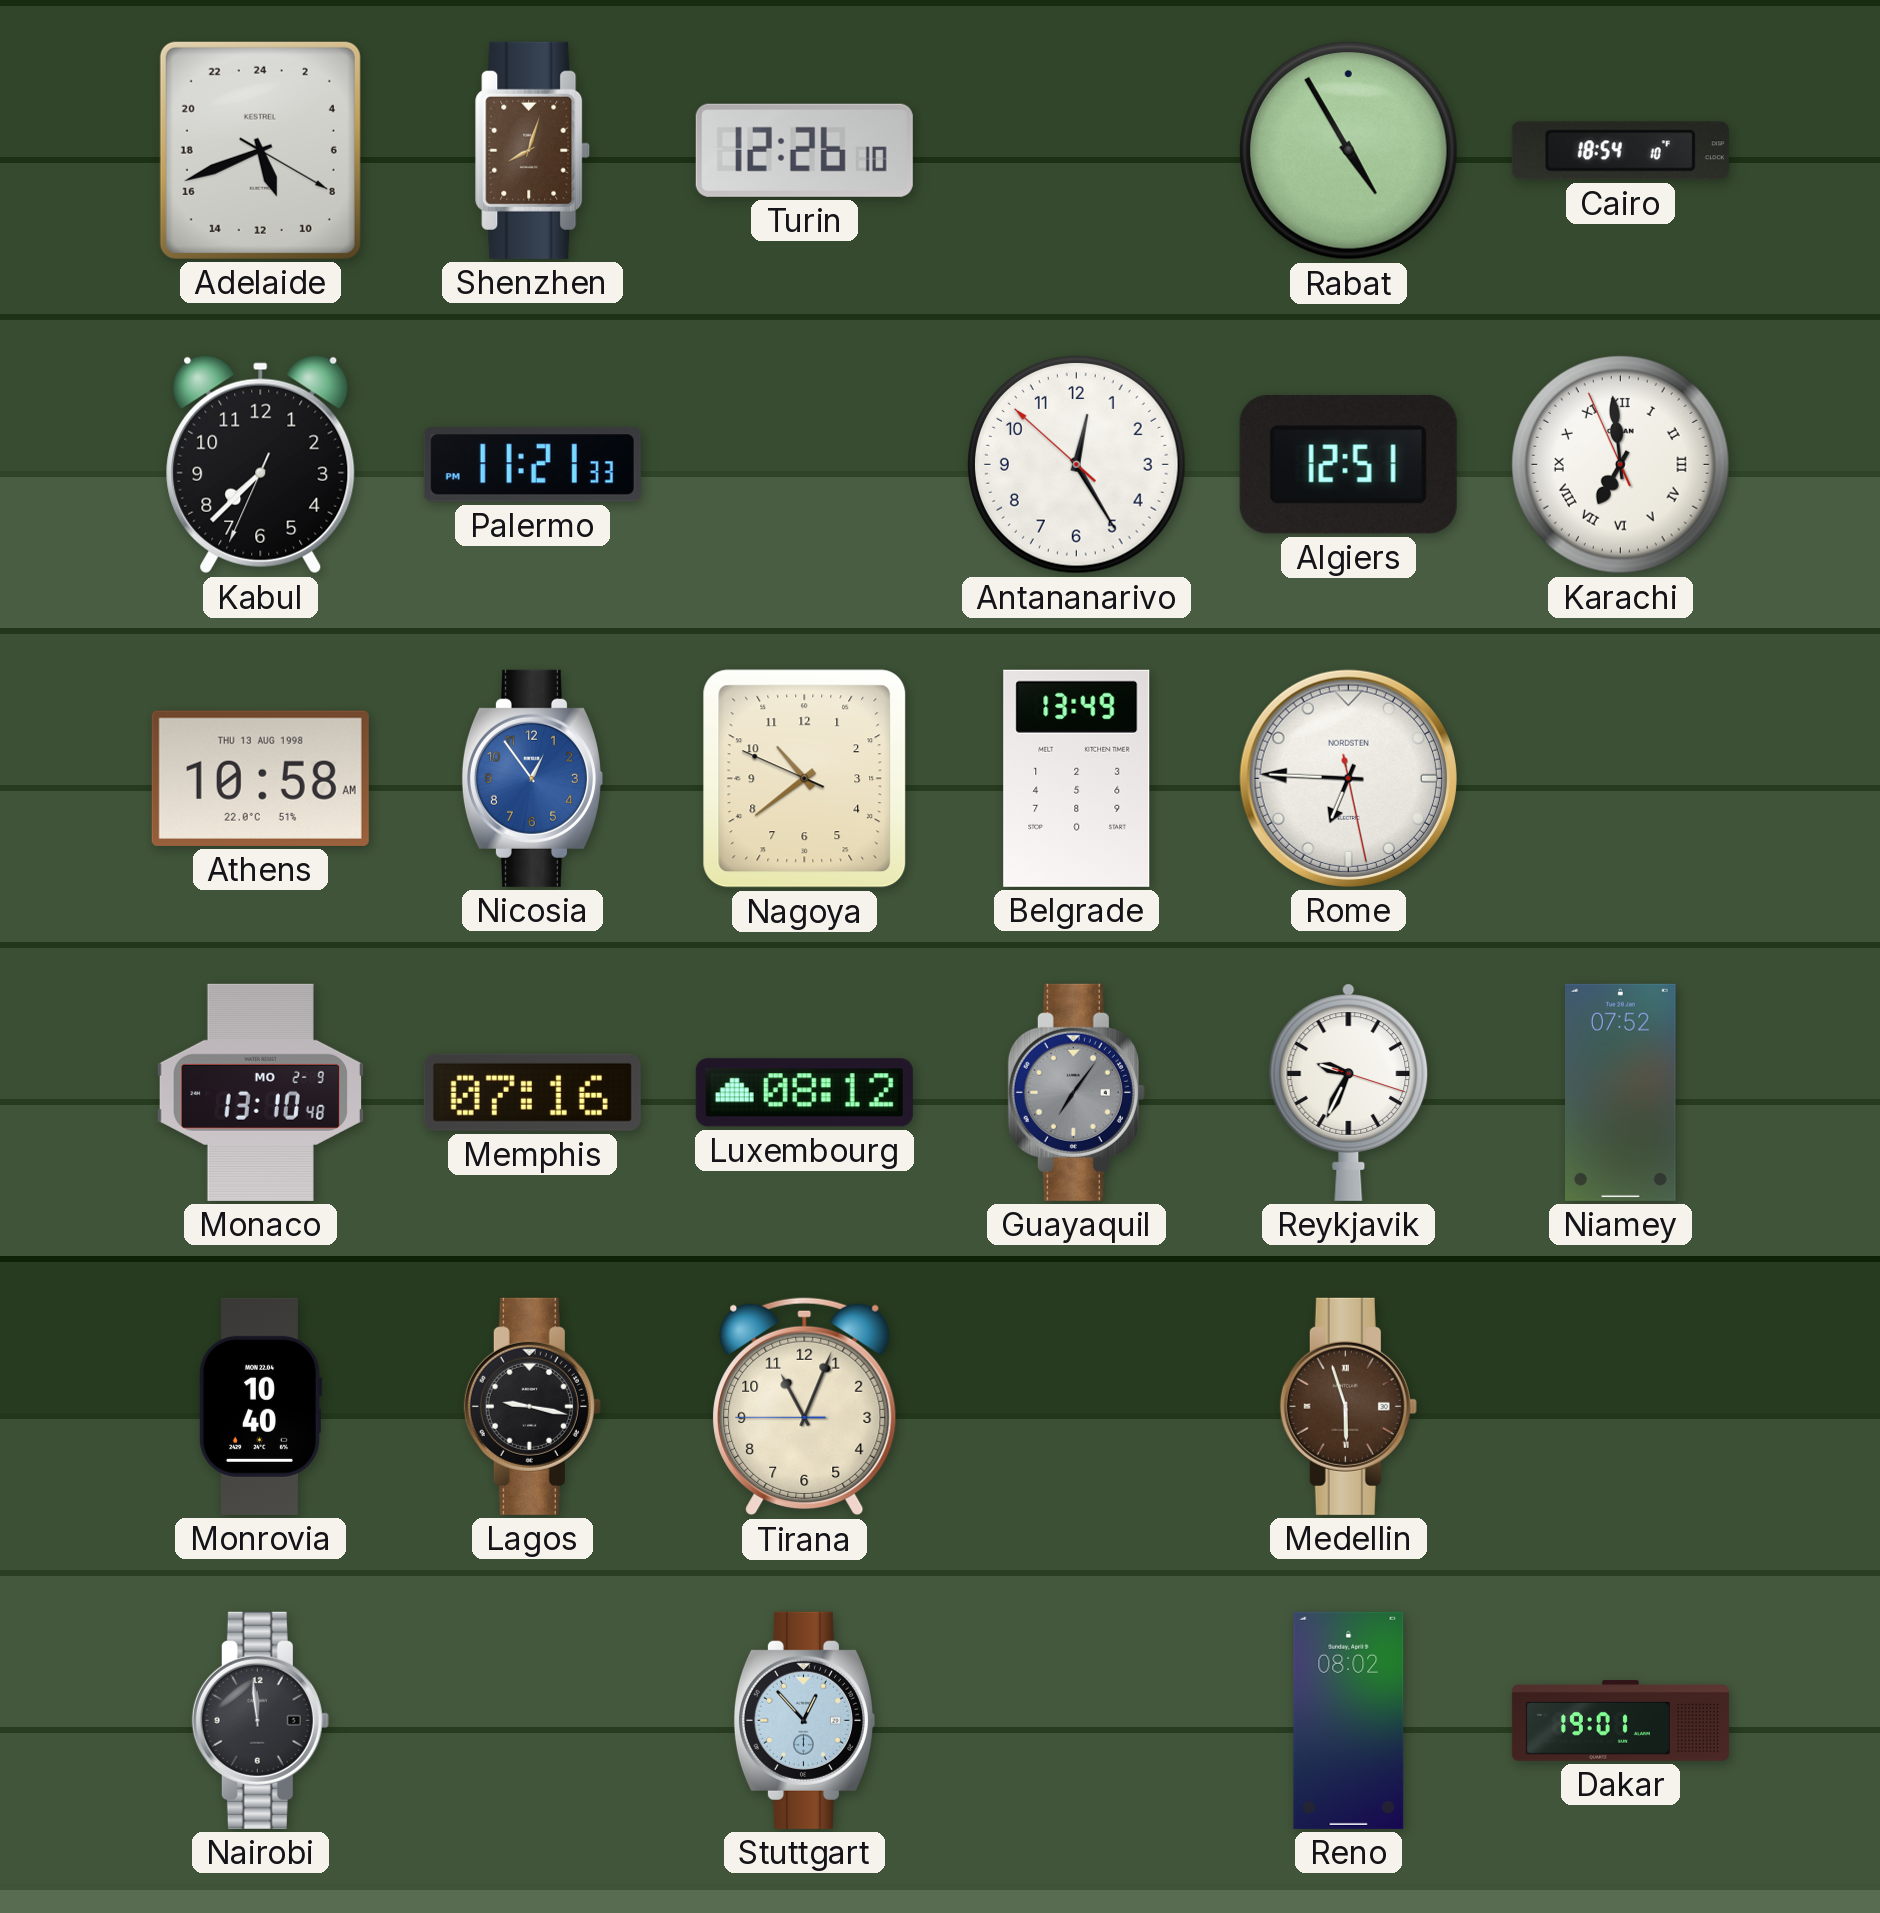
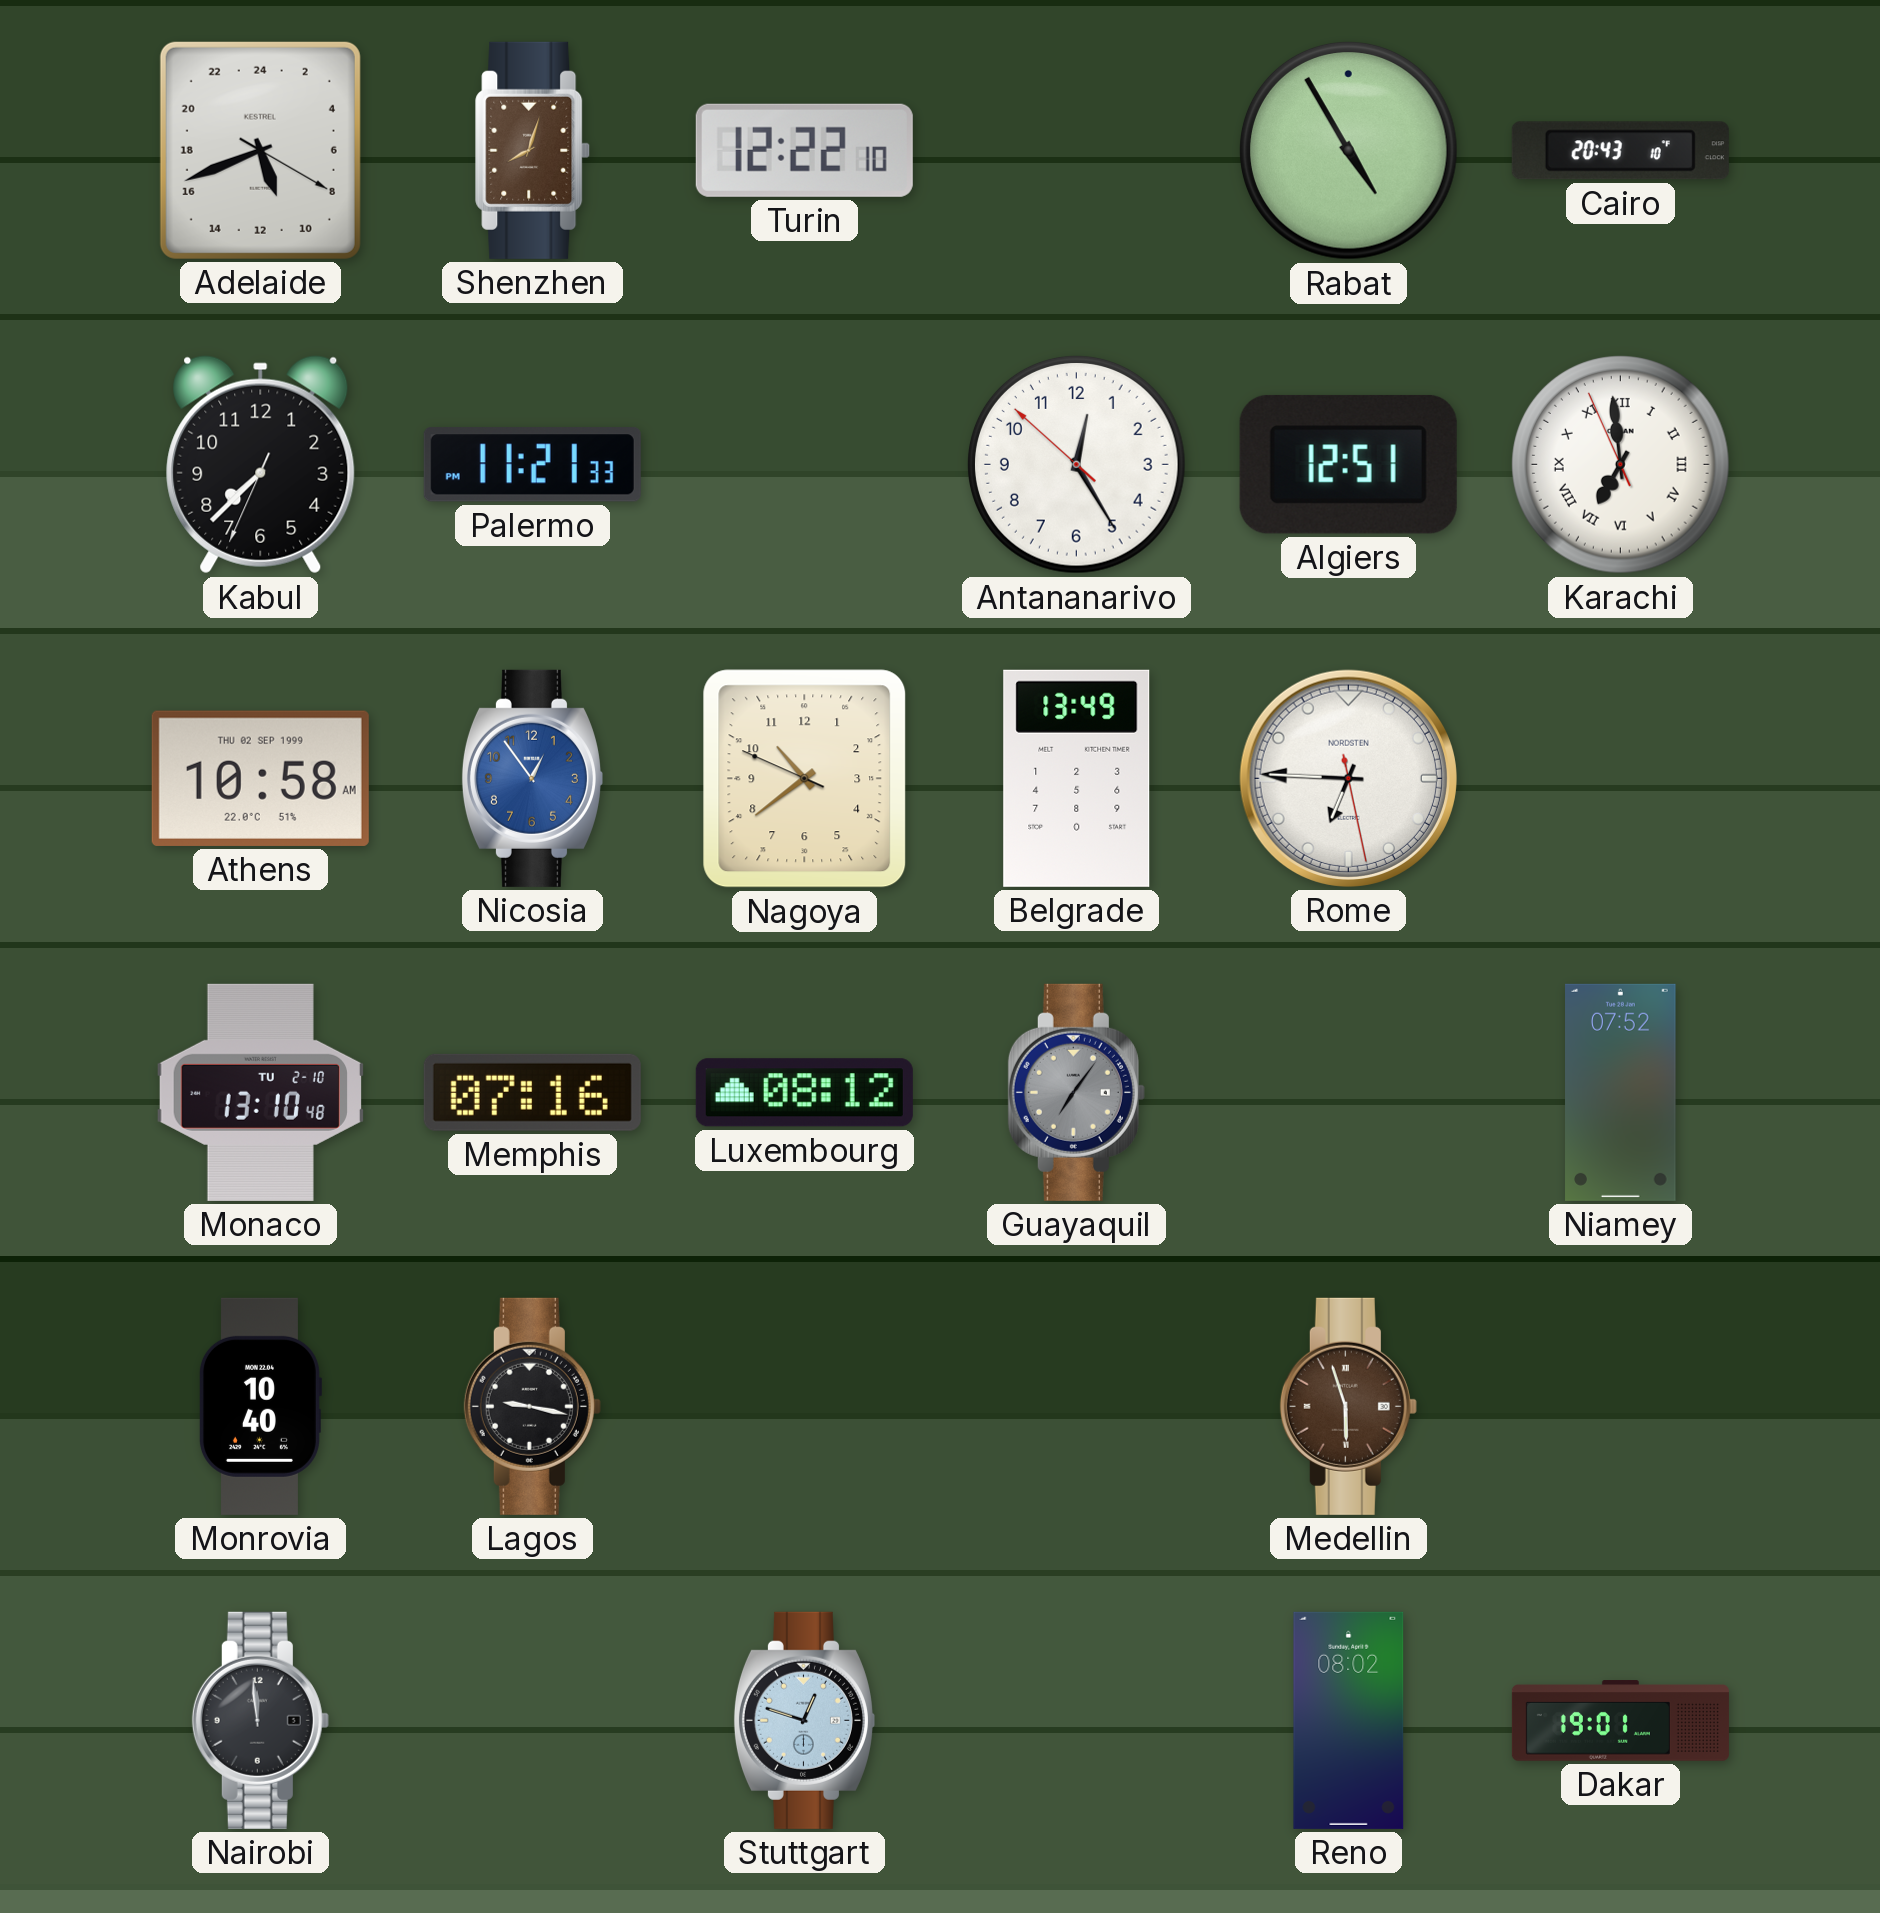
Turin: 12:26 -> 12:22 (804, 150)
Cairo: 18:54 -> 20:43 (1620, 151)
Athens date: THU 13 AUG 1998 -> THU 02 SEP 1999 (260, 778)
Monaco date: MO 2-9 -> TU 2-10 (260, 1092)
Reykjavik: 9:34 -> none (1349, 1092)
Tirana: 11:03 -> none (805, 1407)
Stuttgart: 12:53 -> 12:48 (804, 1720)
